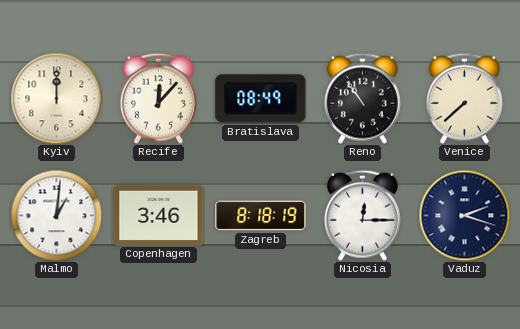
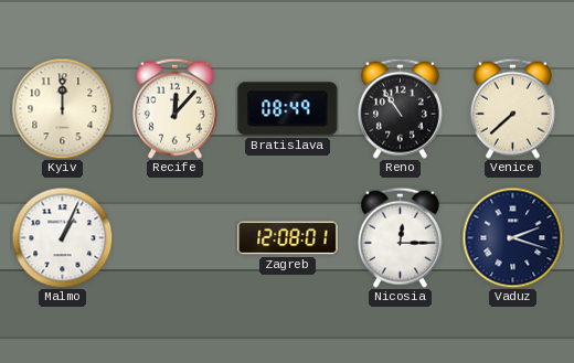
Malmo: 1:01 -> 1:04 (62, 237)
Copenhagen: 3:46 -> none (159, 215)
Zagreb: 8:18 -> 12:08 (288, 238)
